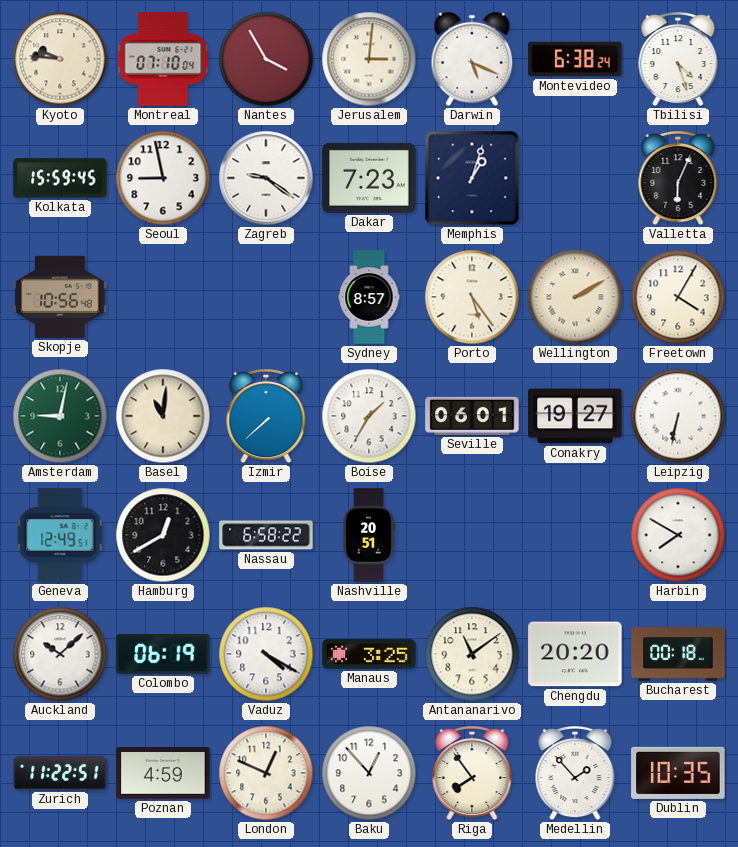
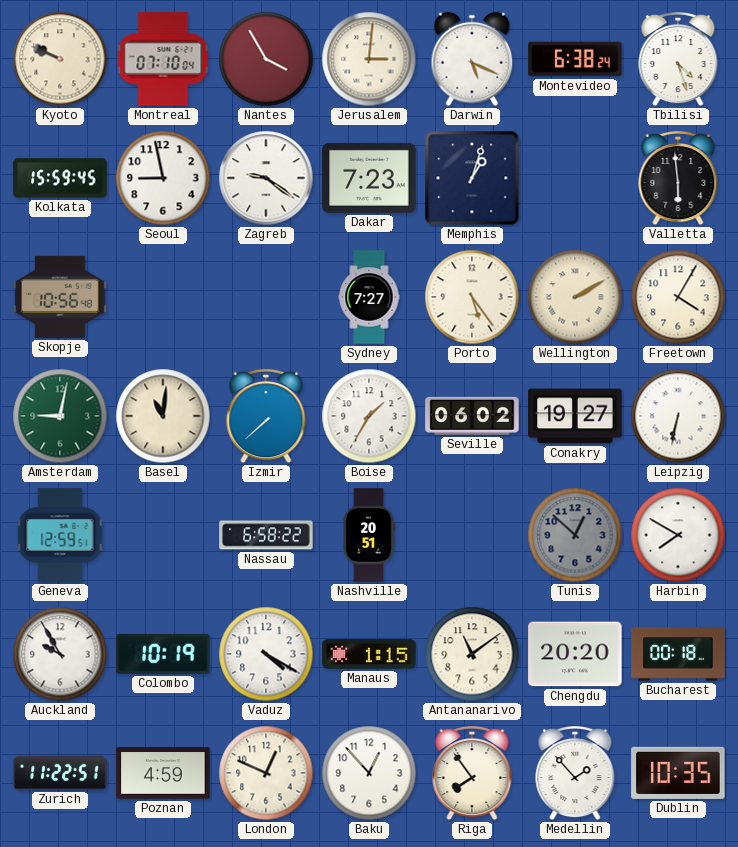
Kyoto: 9:46 -> 9:49 (60, 59)
Valletta: 6:04 -> 5:59 (678, 179)
Sydney: 8:57 -> 7:27 (369, 297)
Seville: 06:01 -> 06:02 (472, 416)
Geneva: 12:49 -> 12:59 (60, 535)
Hamburg: 12:40 -> none (163, 535)
Tunis: none -> 12:52 (575, 535)
Auckland: 10:08 -> 9:55 (60, 654)
Colombo: 06:19 -> 10:19 (163, 654)
Manaus: 3:25 -> 1:15 (369, 654)
